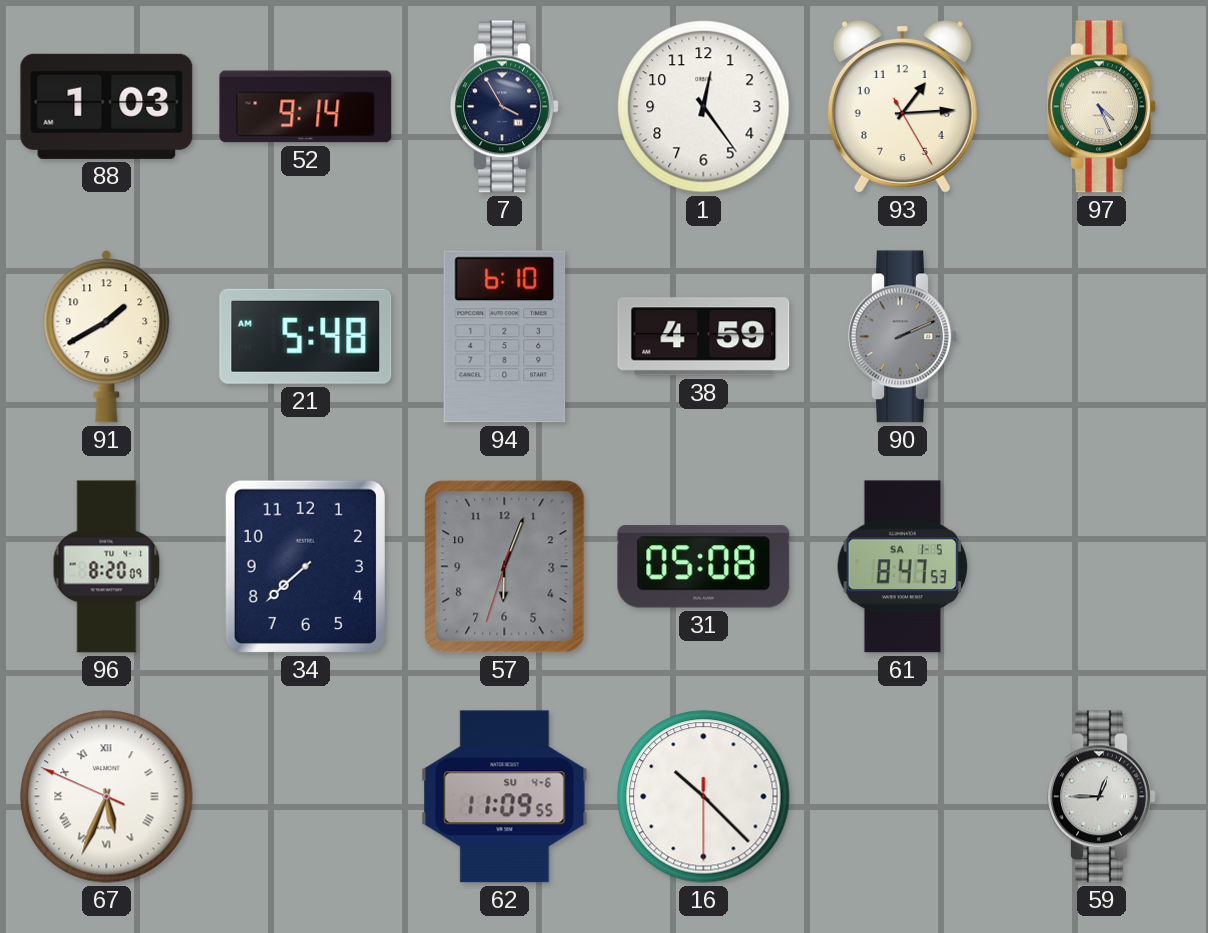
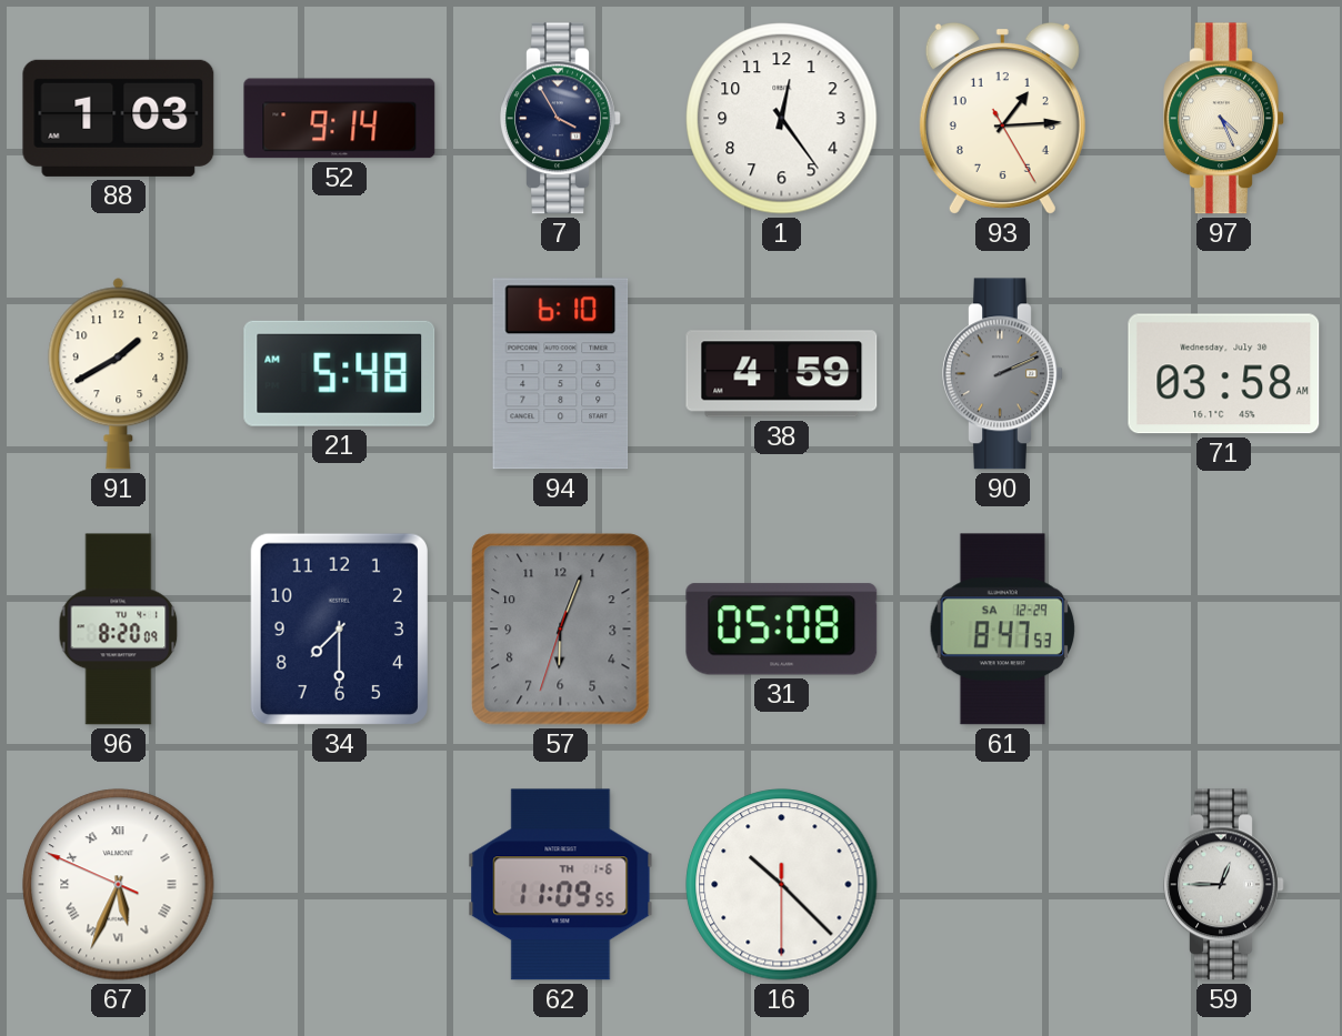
71: none -> 03:58 (1224, 374)
34: 7:38 -> 7:30 (339, 628)
61 date: SA 1-5 -> SA 12-29 (1003, 630)
62 date: SU 4-6 -> TH 1-6 (561, 885)
